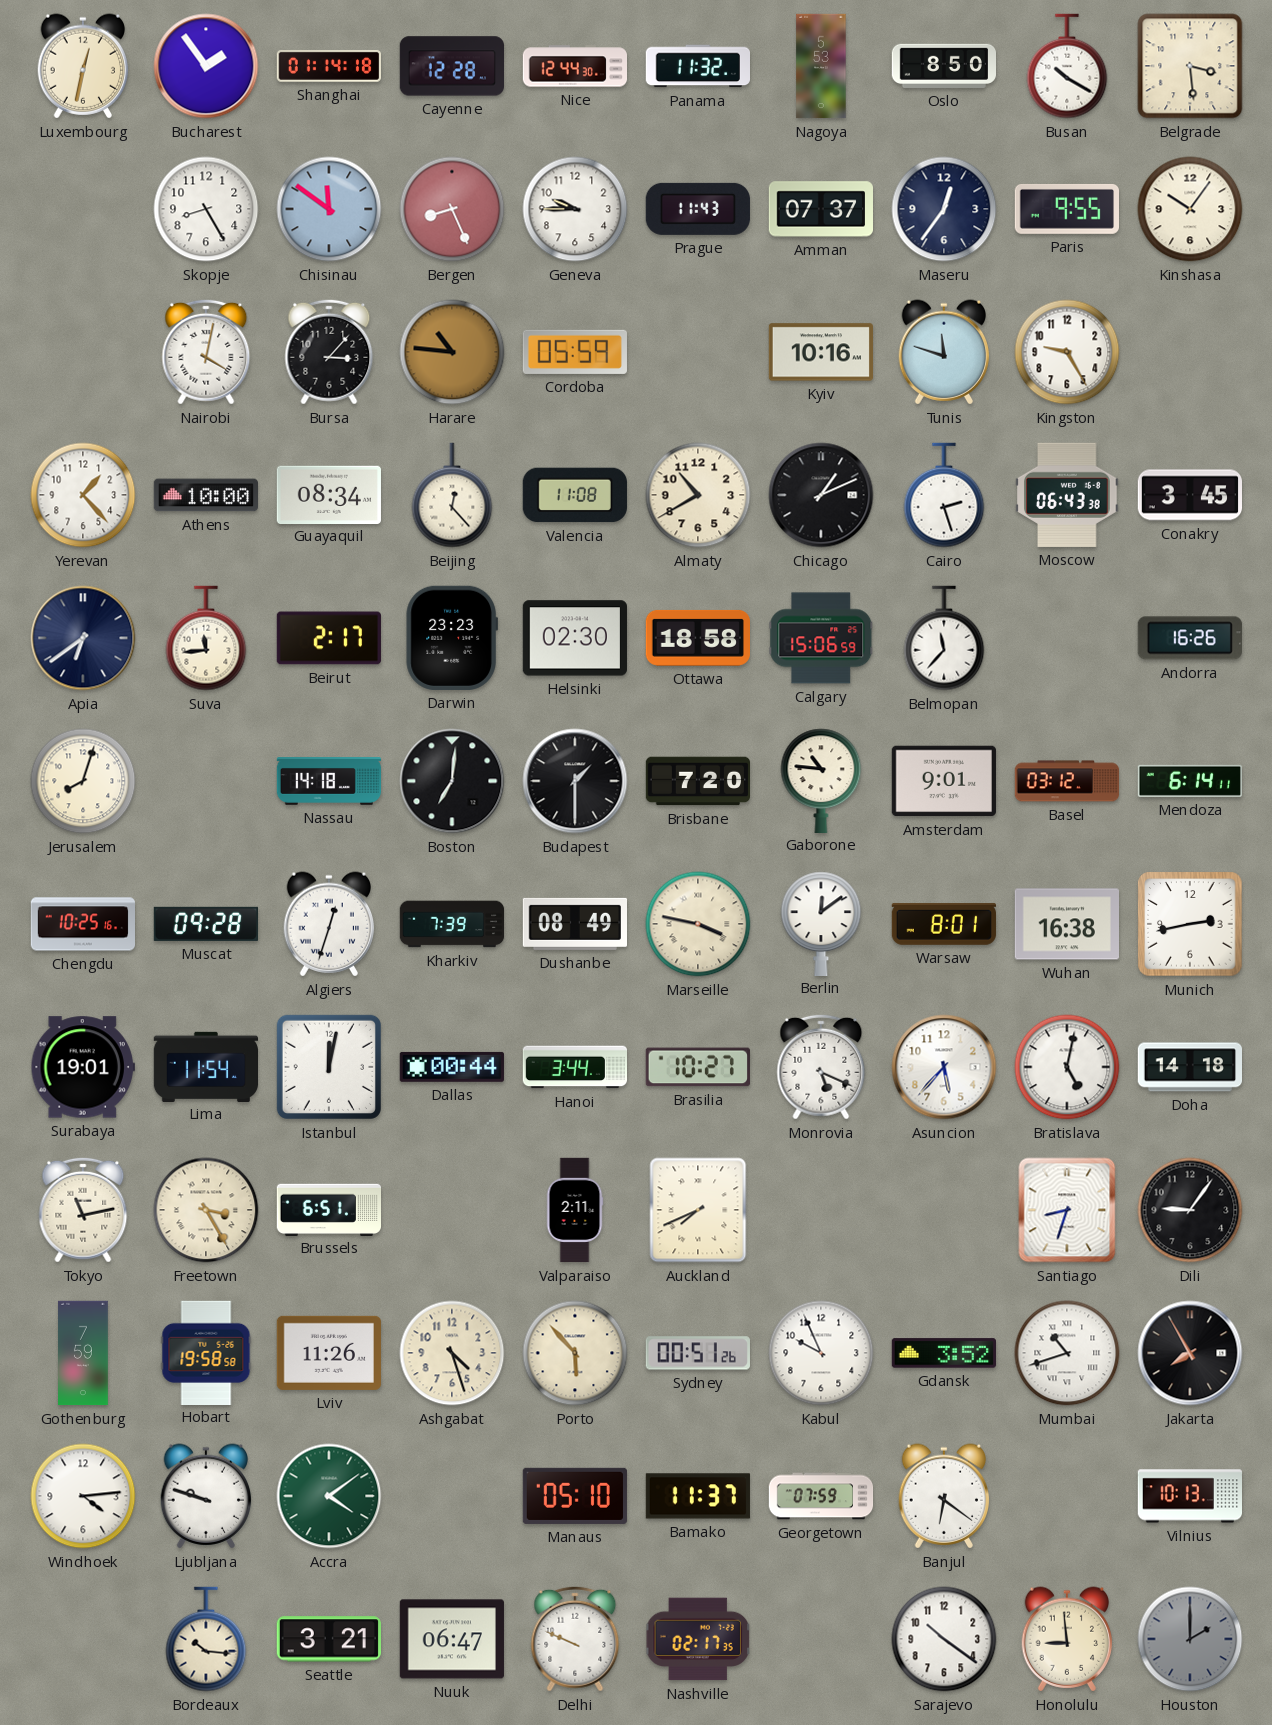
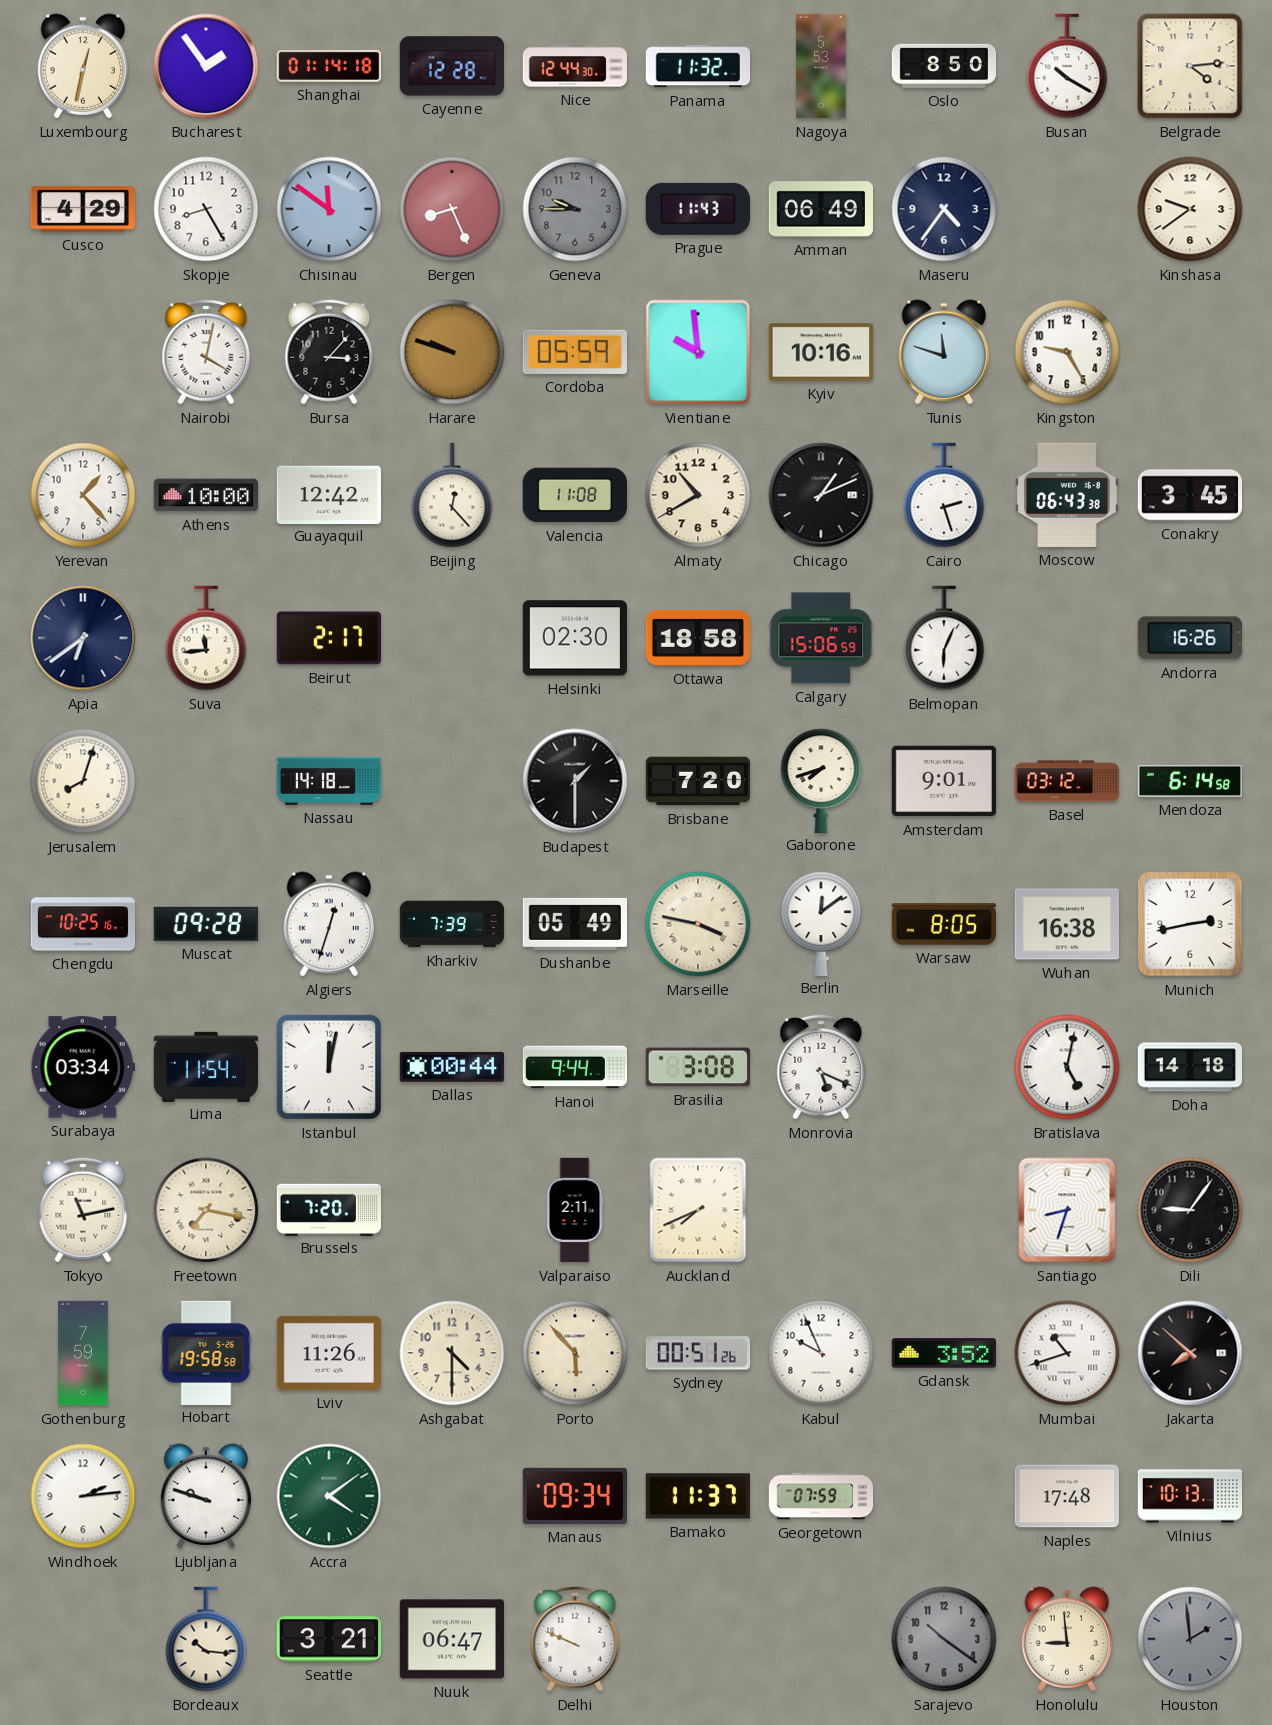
Belgrade: 3:29 -> 4:14 (1190, 66)
Cusco: none -> 4:29 (83, 209)
Geneva dial: white -> grey (575, 209)
Amman: 07:37 -> 06:49 (820, 209)
Maseru: 12:36 -> 4:36 (944, 209)
Paris: 9:55 -> none (1066, 209)
Kinshasa: 10:06 -> 9:39 (1190, 209)
Harare: 10:46 -> 9:48 (452, 352)
Vientiane: none -> 9:59 (698, 352)
Guayaquil: 08:34 -> 12:42 (329, 494)
Darwin: 23:23 -> none (451, 638)
Belmopan: 11:37 -> 6:04 (944, 638)
Boston: 7:01 -> none (452, 781)
Gaborone: 10:46 -> 7:42 (821, 780)
Mendoza: 6:14:11 -> 6:14:58 (1189, 781)
Dushanbe: 08:49 -> 05:49 (574, 924)
Warsaw: 8:01 -> 8:05 (944, 925)
Surabaya: 19:01 -> 03:34 (83, 1067)
Hanoi: 3:44 -> 9:44 (574, 1067)
Brasilia: 10:27 -> 3:08 (698, 1067)
Asuncion: 5:37 -> none (944, 1067)
Freetown: 3:25 -> 7:17 (206, 1210)
Brussels: 6:51 -> 7:20 (328, 1209)
Ashgabat: 4:27 -> 4:30 (452, 1353)
Jakarta: 7:55 -> 7:52 (1190, 1353)
Windhoek: 4:14 -> 2:14 (83, 1496)
Manaus: 05:10 -> 09:34 (575, 1496)
Banjul: 6:21 -> none (944, 1496)
Naples: none -> 17:48 (1066, 1496)
Nashville: 02:17 -> none (698, 1639)
Sarajevo dial: white -> grey (944, 1639)
Houston: 2:00 -> 1:59 (1190, 1639)
